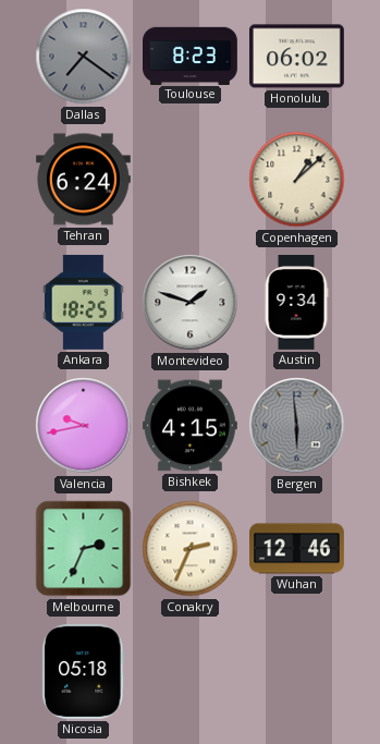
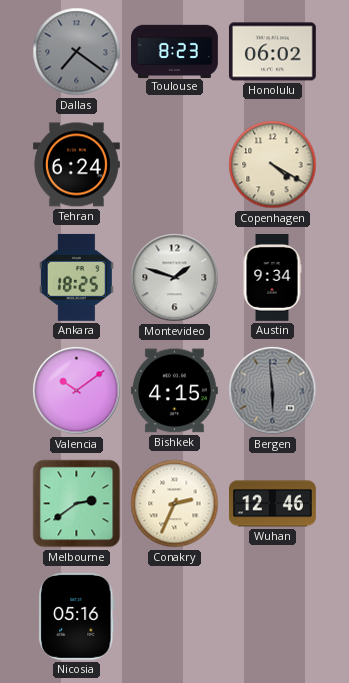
Copenhagen: 1:08 -> 4:20 (273, 165)
Valencia: 9:43 -> 10:09 (77, 391)
Melbourne: 2:34 -> 2:39 (77, 504)
Nicosia: 05:18 -> 05:16 (77, 616)
